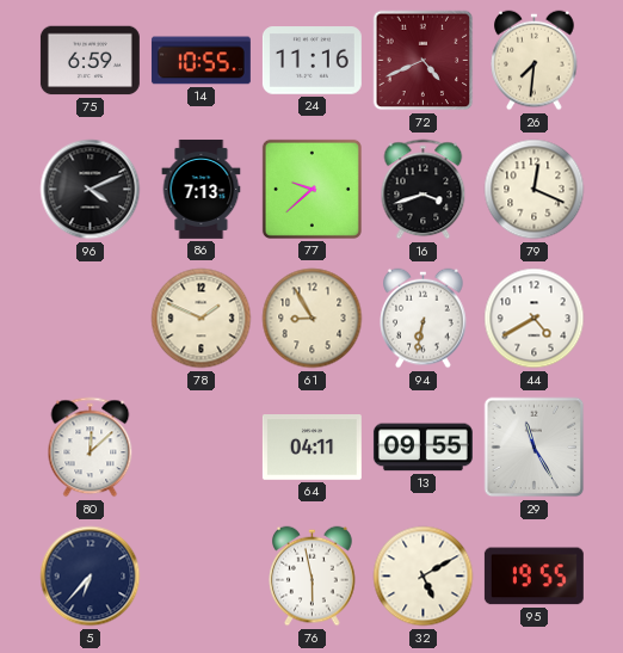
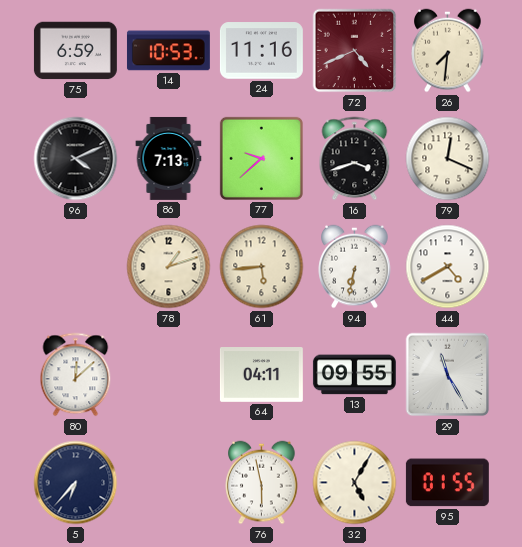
14: 10:55 -> 10:53 (168, 51)
78: 1:49 -> 1:12 (169, 267)
61: 8:55 -> 5:44 (262, 267)
32: 5:10 -> 5:05 (355, 483)
95: 19:55 -> 01:55 (447, 483)
